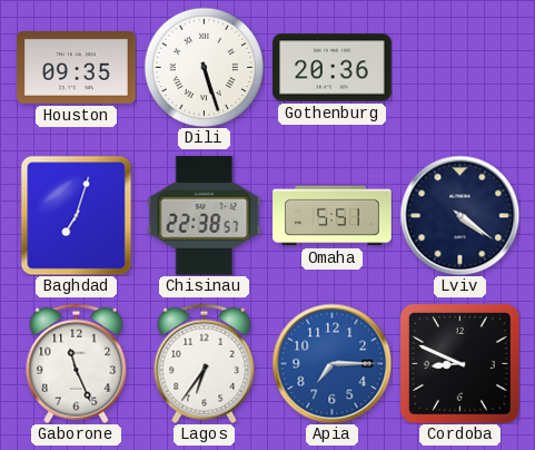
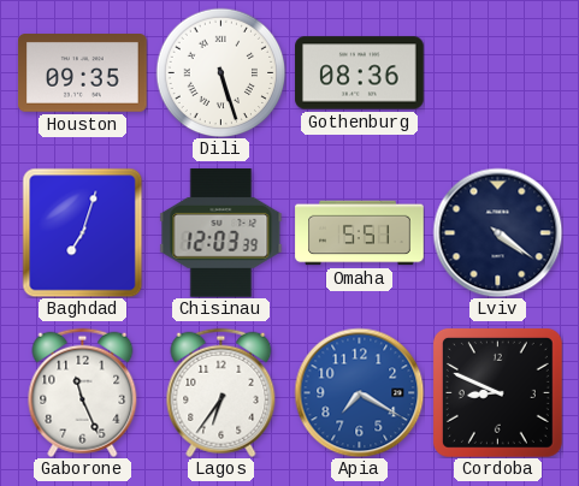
Gothenburg: 20:36 -> 08:36 (360, 73)
Chisinau: 22:38 -> 12:03 (221, 233)
Apia: 7:15 -> 7:20 (359, 392)
